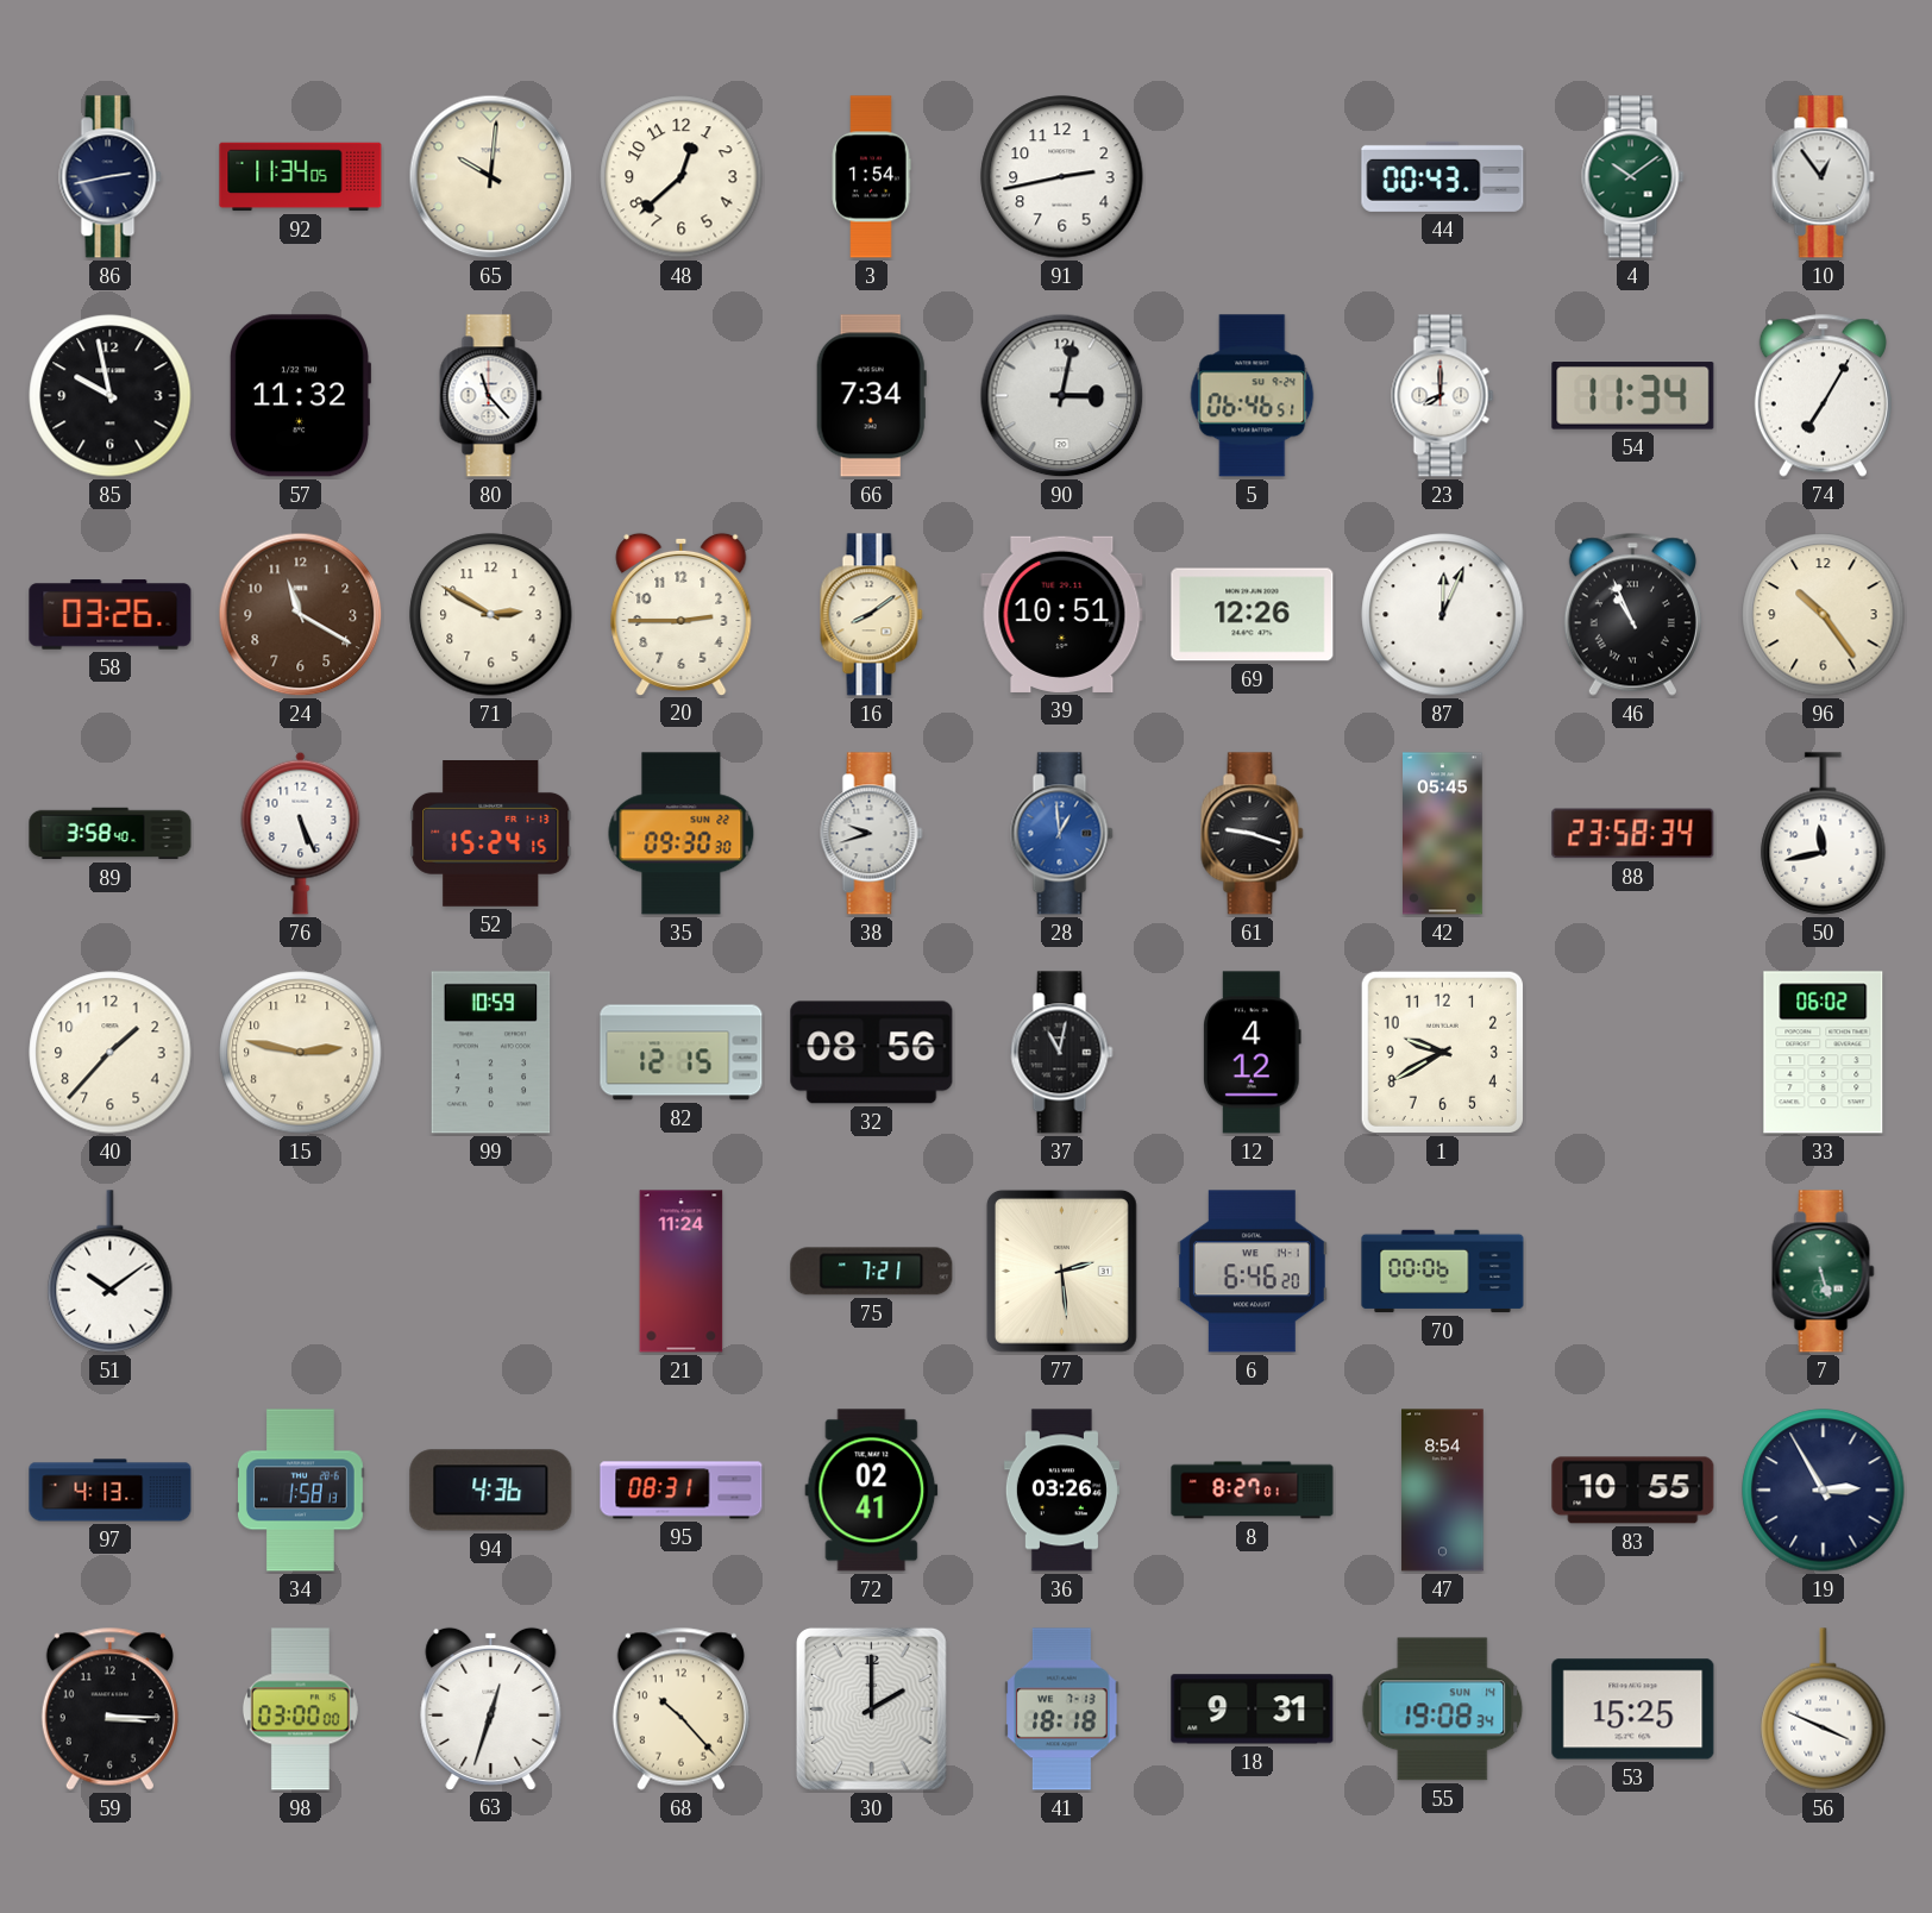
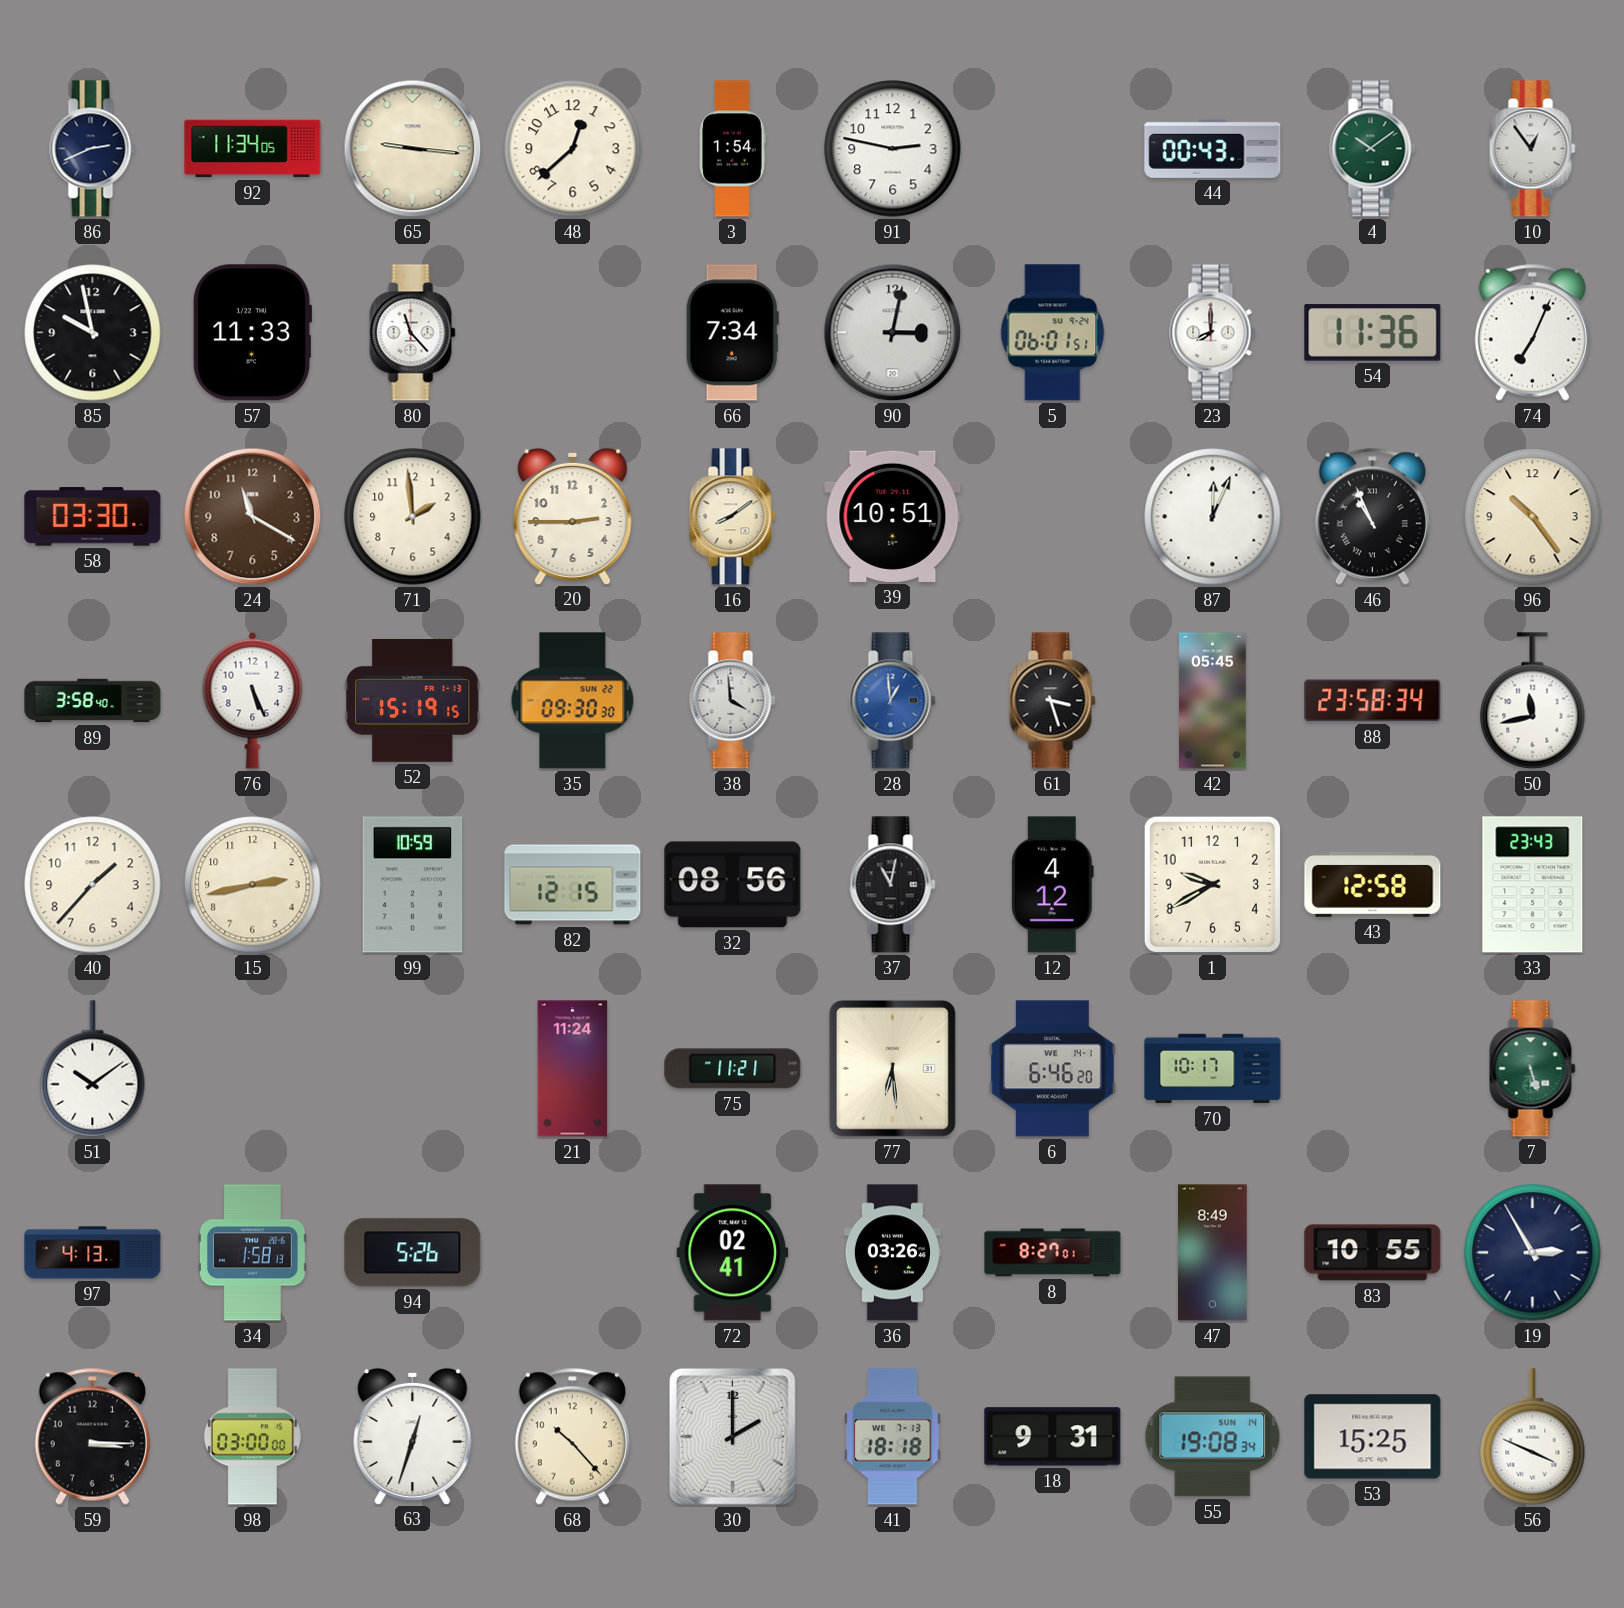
86: 2:43 -> 2:41 (93, 149)
65: 10:01 -> 9:16 (413, 149)
91: 2:43 -> 2:47 (893, 149)
57: 11:32 -> 11:33 (251, 333)
5: 06:46 -> 06:01 (1053, 333)
54: 11:34 -> 11:36 (1373, 333)
74: 7:05 -> 7:04 (1532, 332)
58: 03:26 -> 03:30 (93, 517)
71: 2:50 -> 1:59 (413, 517)
69: 12:26 -> none (1253, 615)
52: 15:24 -> 15:19 (413, 701)
38: 9:42 -> 3:59 (733, 701)
61: 9:18 -> 3:27 (1053, 701)
15: 2:47 -> 2:43 (253, 885)
43: none -> 12:58 (1373, 885)
33: 06:02 -> 23:43 (1533, 885)
75: 7:21 -> 11:21 (733, 1069)
77: 2:29 -> 6:29 (892, 1068)
70: 00:06 -> 10:17 (1213, 1069)
94: 4:36 -> 5:26 (413, 1253)
95: 08:31 -> none (682, 1491)
47: 8:54 -> 8:49 (1213, 1253)
